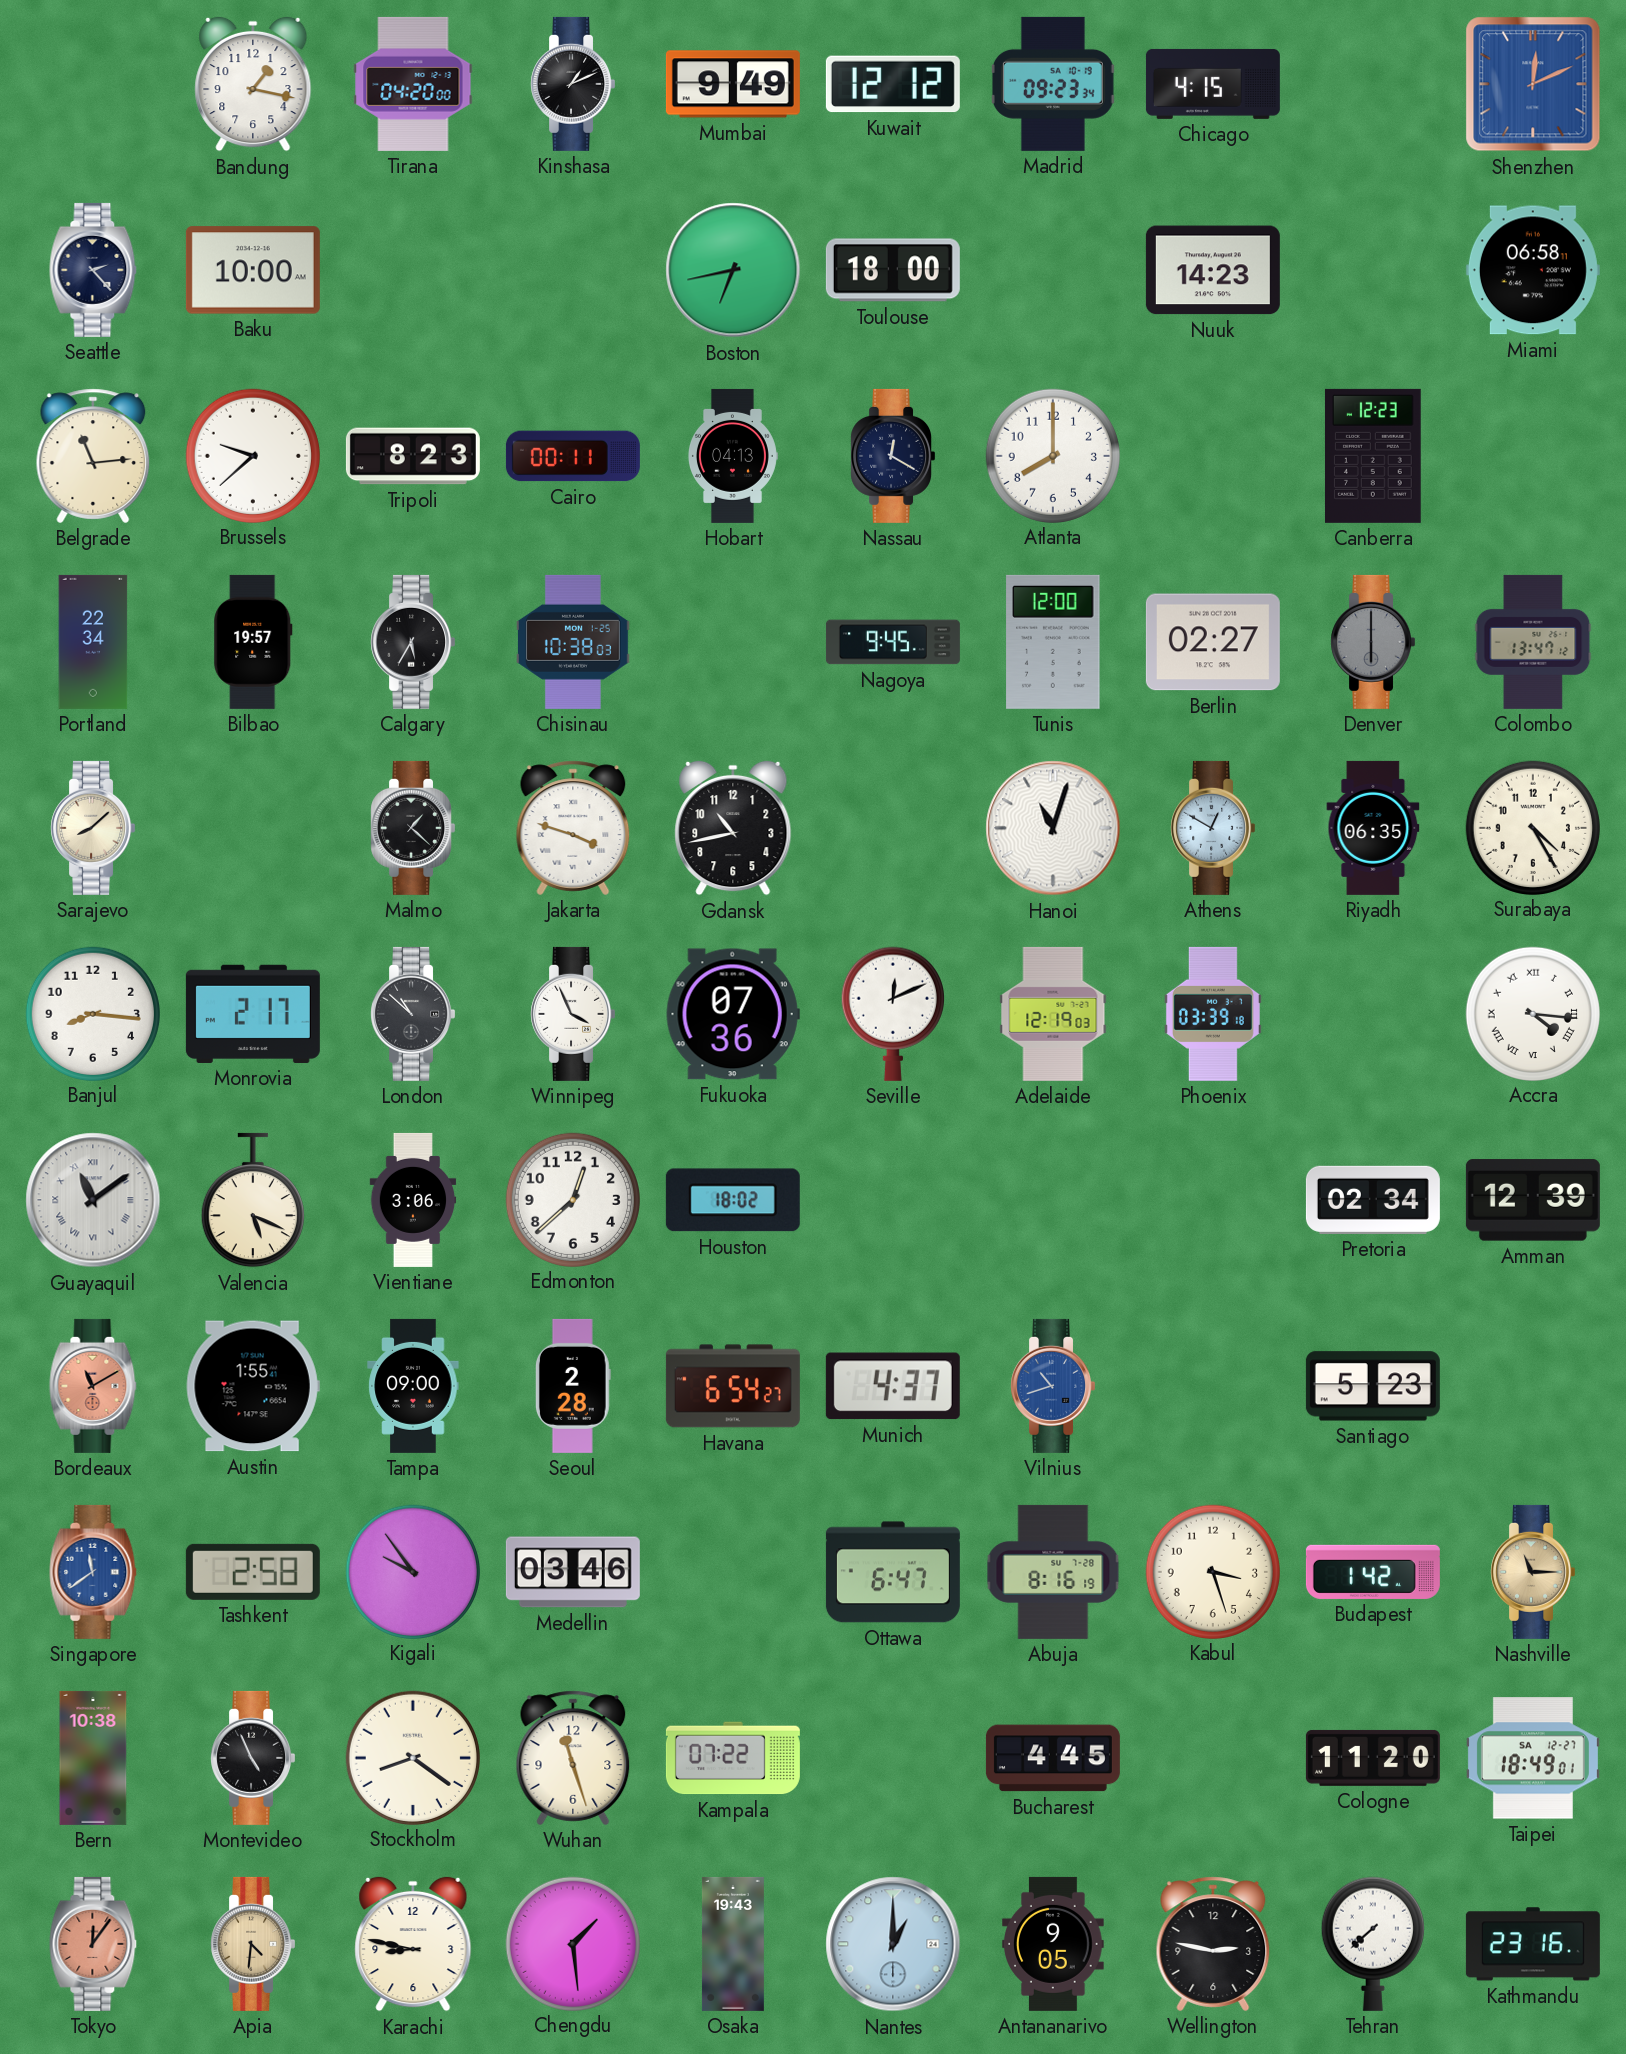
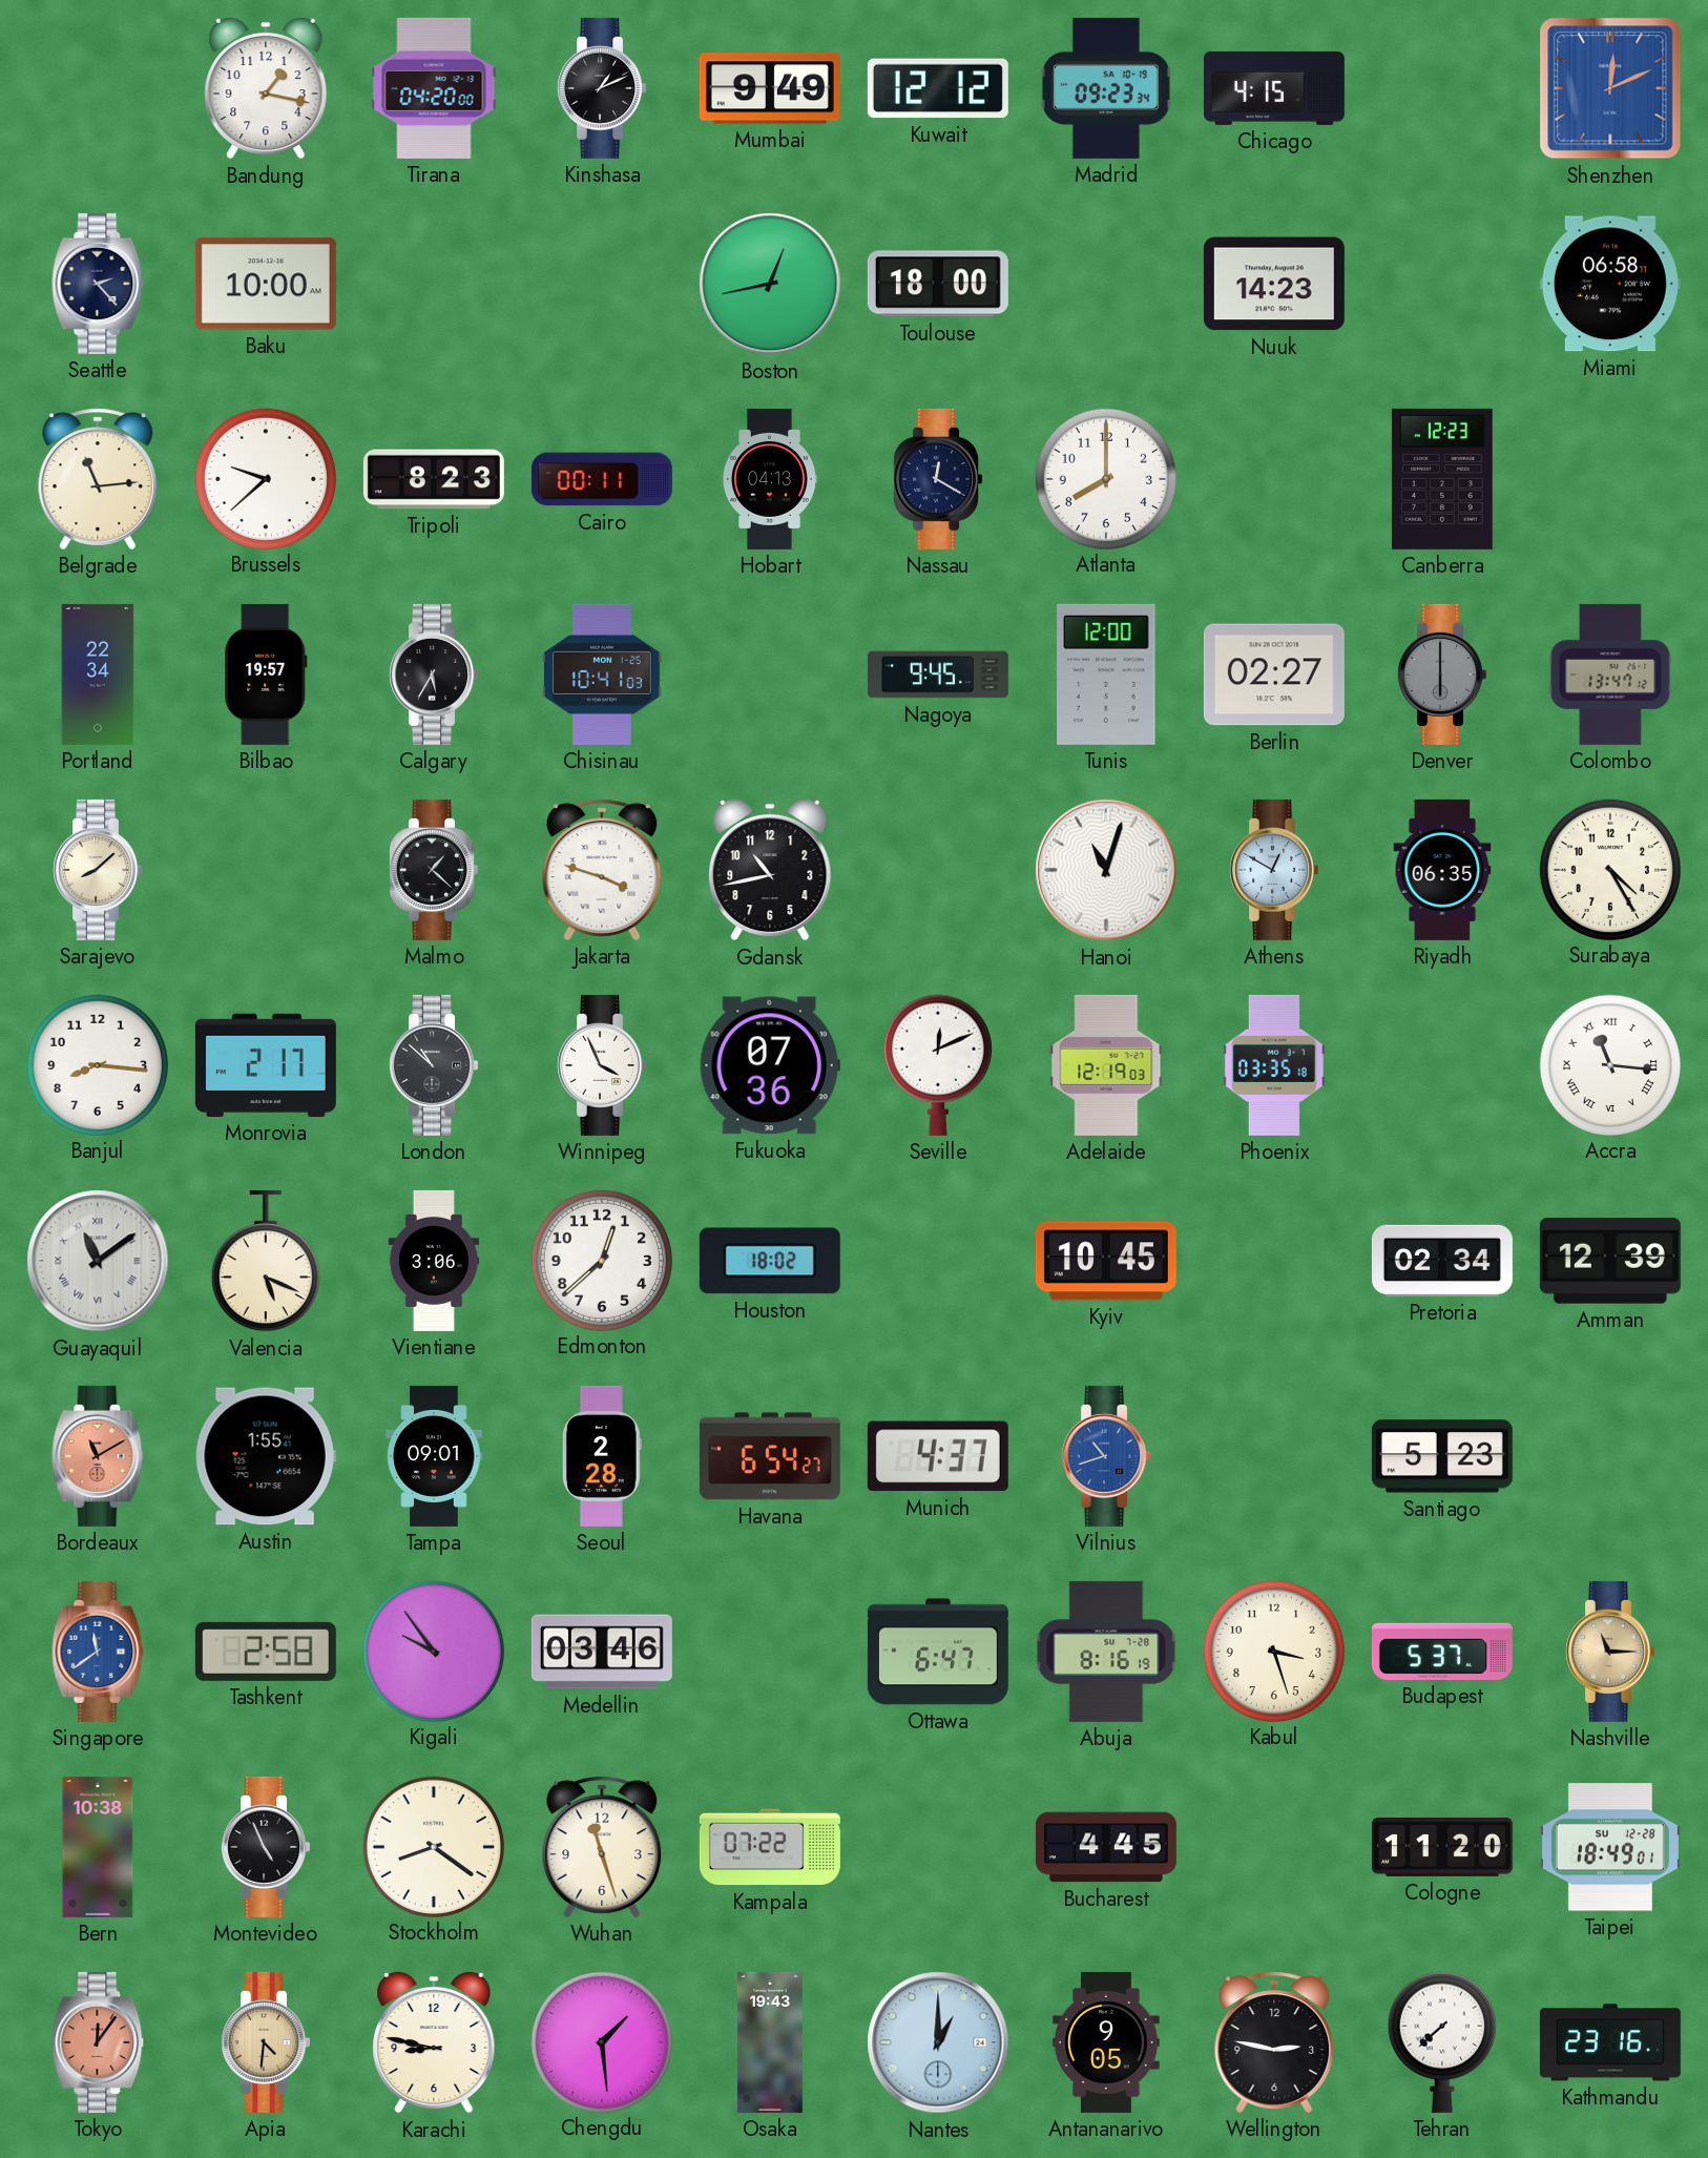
Boston: 6:43 -> 12:43 (770, 284)
Chisinau: 10:38 -> 10:41 (603, 675)
Phoenix: 03:39 -> 03:35 (1274, 1065)
Accra: 4:16 -> 11:16 (1609, 1064)
Kyiv: none -> 10:45 (1106, 1261)
Tampa: 09:00 -> 09:01 (434, 1456)
Budapest: 1:42 -> 5:37 (1442, 1652)
Taipei date: SA 12-27 -> SU 12-28 (1610, 1847)
